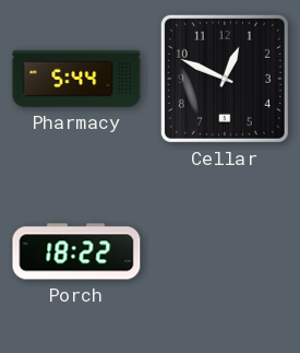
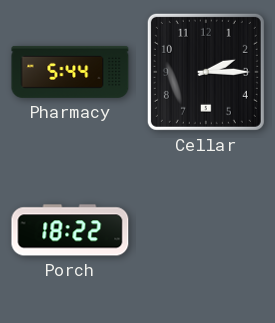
Cellar: 12:49 -> 2:15 (206, 72)
